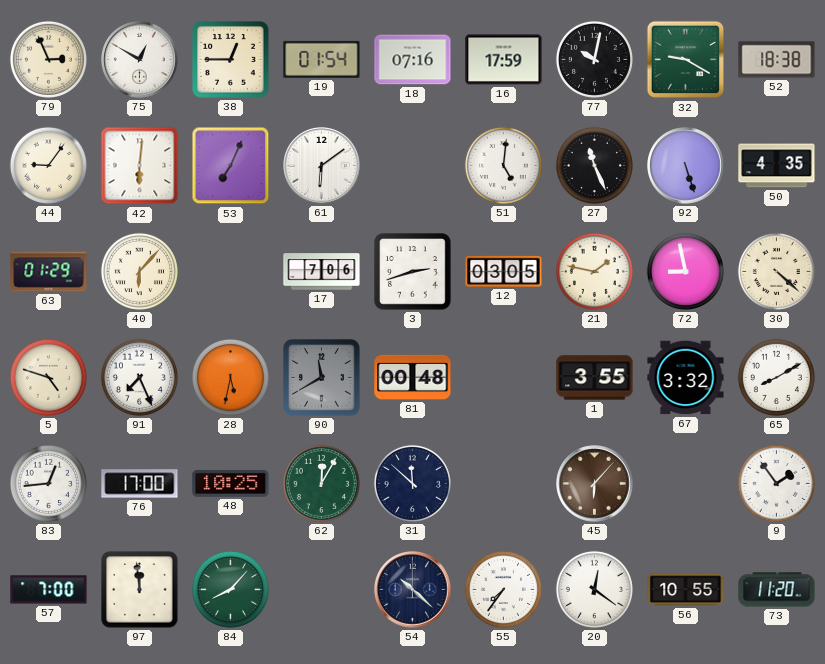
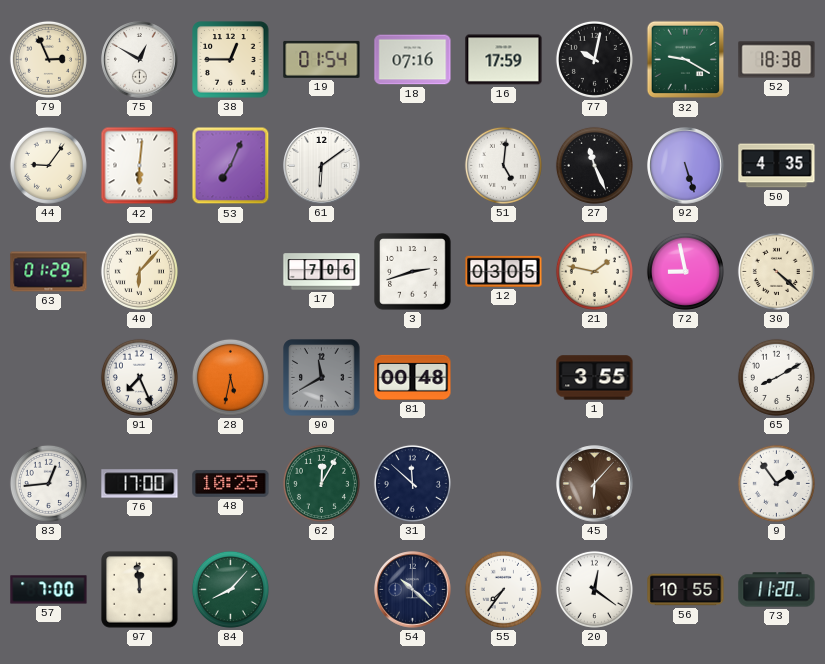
5: 4:48 -> none (48, 377)
67: 3:32 -> none (686, 378)
